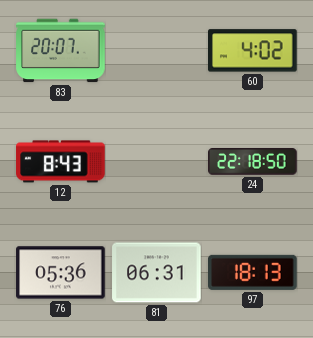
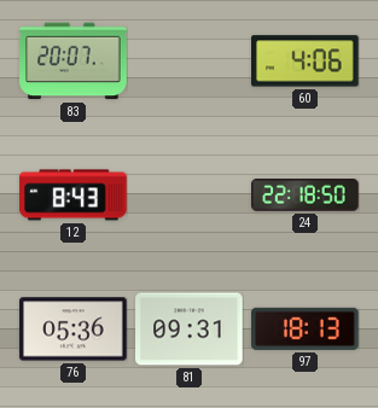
60: 4:02 -> 4:06 (306, 62)
81: 06:31 -> 09:31 (190, 330)
